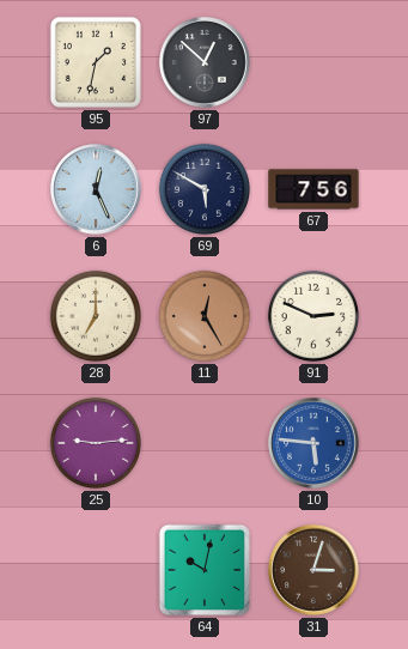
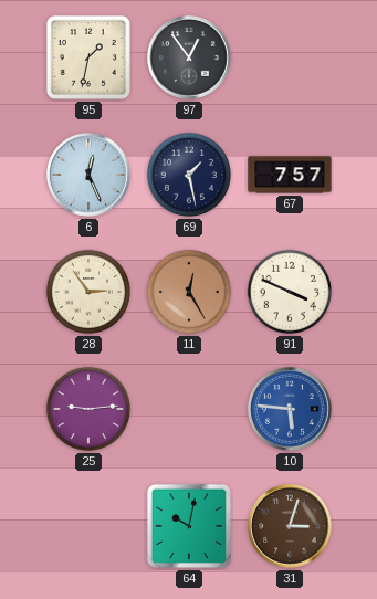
97: 12:52 -> 12:54 (190, 59)
69: 5:50 -> 1:28 (189, 175)
67: 7:56 -> 7:57 (290, 175)
28: 7:00 -> 2:54 (88, 292)
91: 2:49 -> 3:49 (290, 292)
